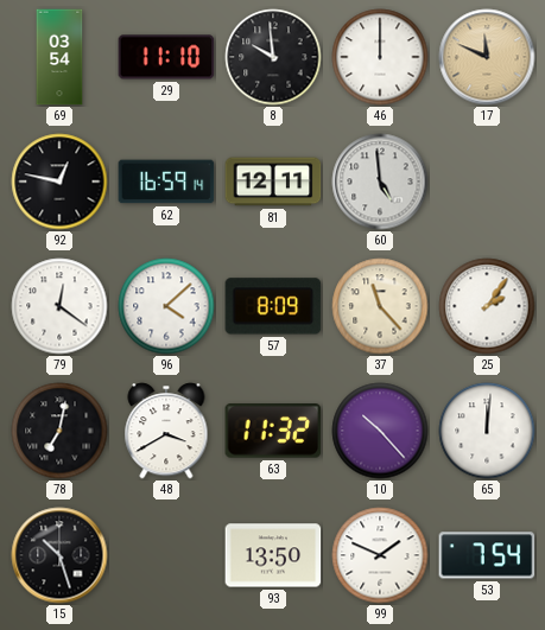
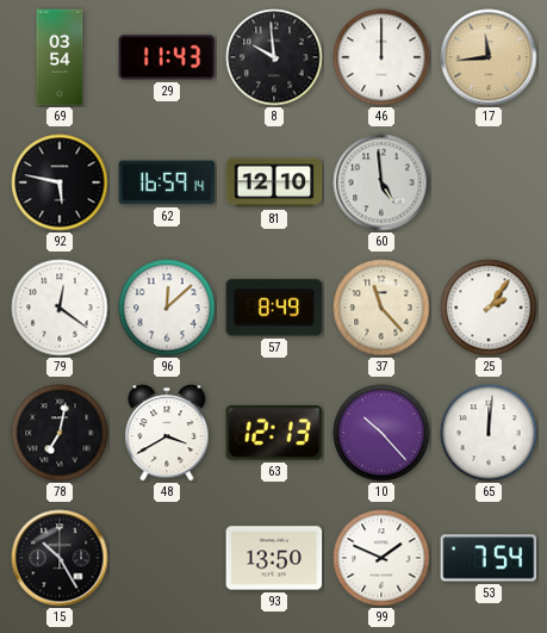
29: 11:10 -> 11:43 (167, 57)
17: 11:49 -> 11:44 (489, 57)
92: 12:47 -> 5:47 (60, 182)
81: 12:11 -> 12:10 (274, 182)
96: 4:08 -> 12:08 (167, 308)
57: 8:09 -> 8:49 (274, 308)
63: 11:32 -> 12:13 (274, 434)
15: 10:27 -> 10:25 (60, 558)
